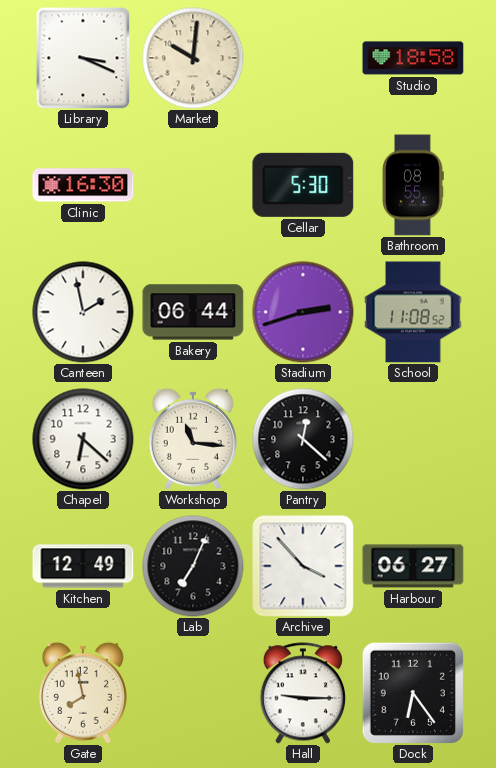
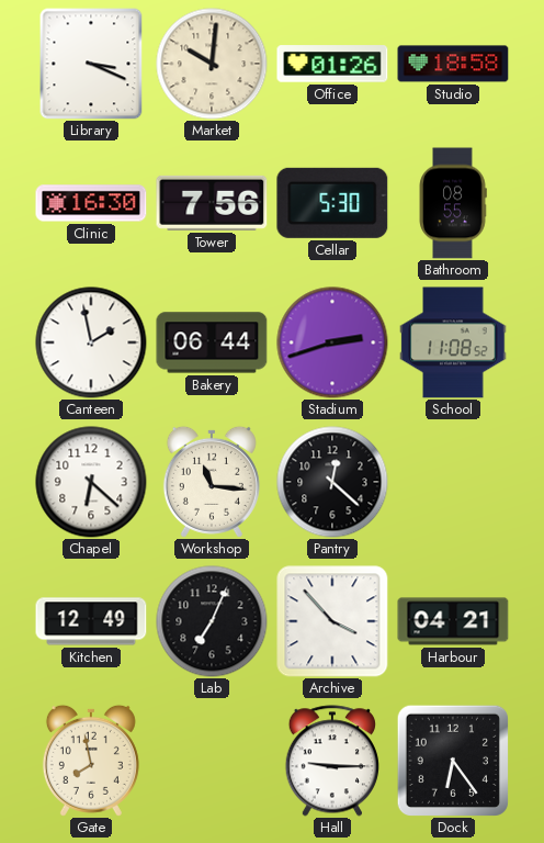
Office: none -> 01:26 (332, 64)
Tower: none -> 7:56 (212, 203)
Harbour: 06:27 -> 04:21 (453, 621)
